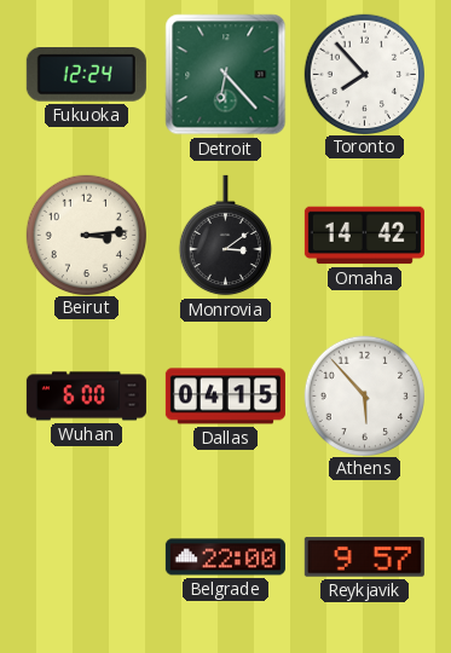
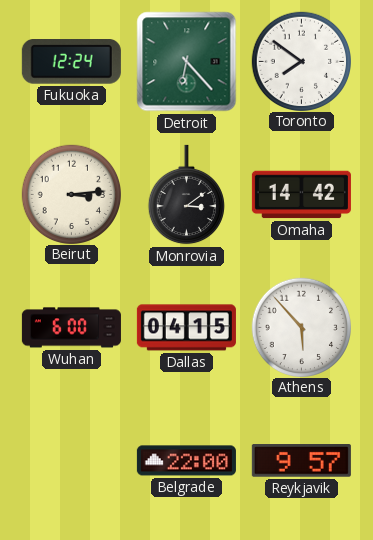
Toronto: 7:53 -> 7:51 (301, 61)
